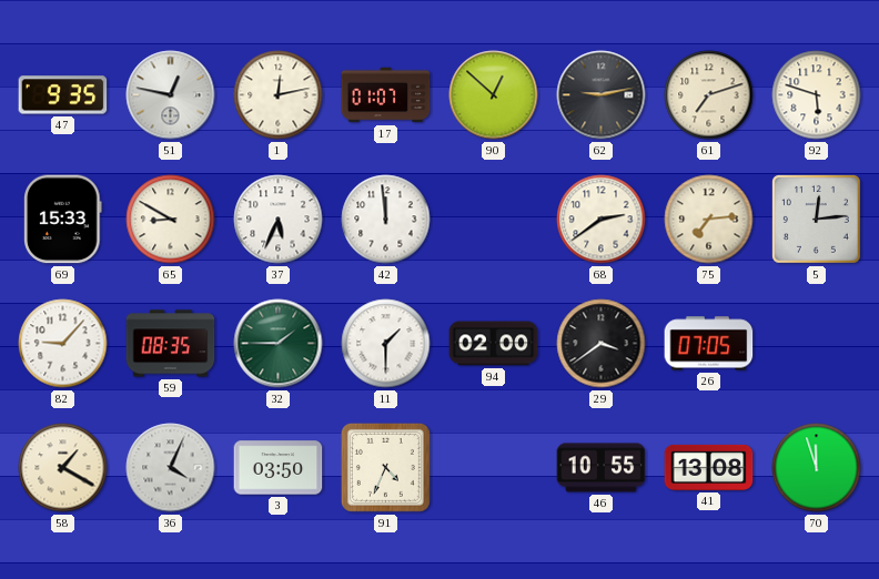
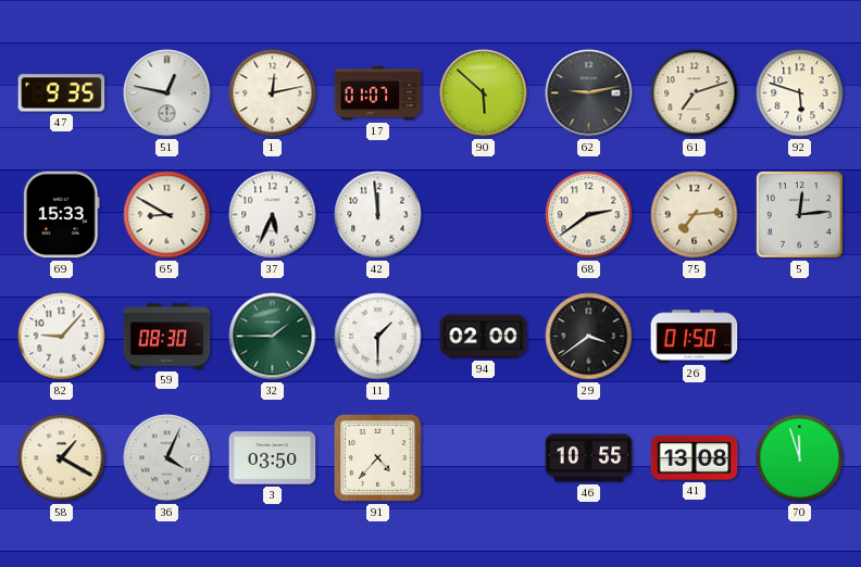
90: 12:52 -> 5:52 (484, 93)
59: 08:35 -> 08:30 (167, 337)
26: 07:05 -> 01:50 (695, 337)
91: 4:34 -> 4:37 (377, 457)
